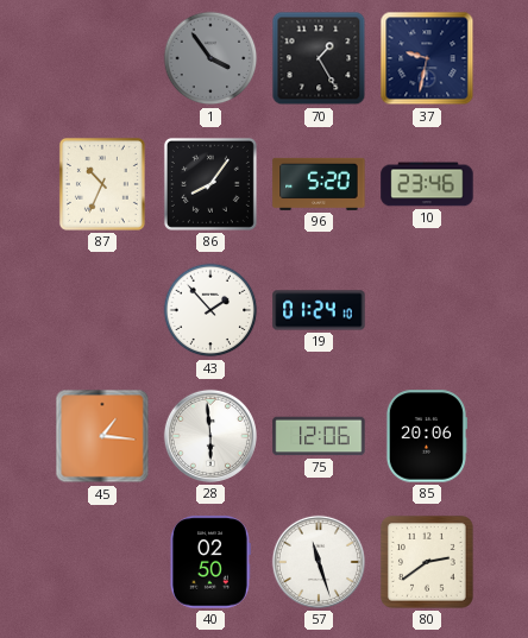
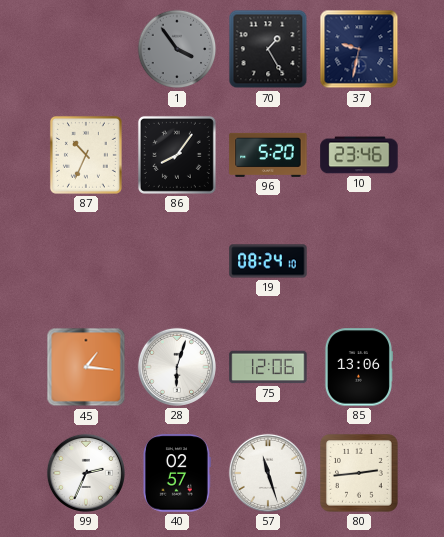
43: 1:53 -> none (210, 310)
19: 01:24 -> 08:24 (268, 261)
28: 5:59 -> 6:03 (177, 367)
85: 20:06 -> 13:06 (358, 367)
99: none -> 2:34 (86, 473)
40: 02:50 -> 02:57 (177, 473)
80: 2:39 -> 2:44 (360, 474)
